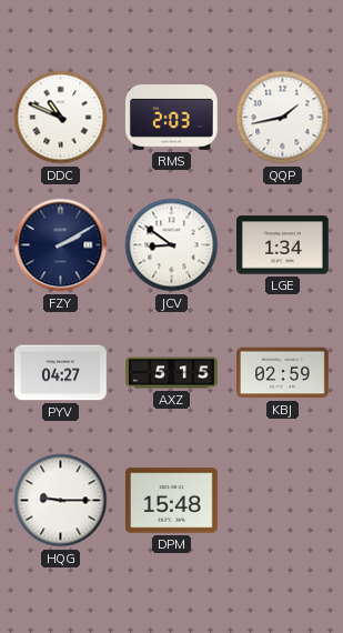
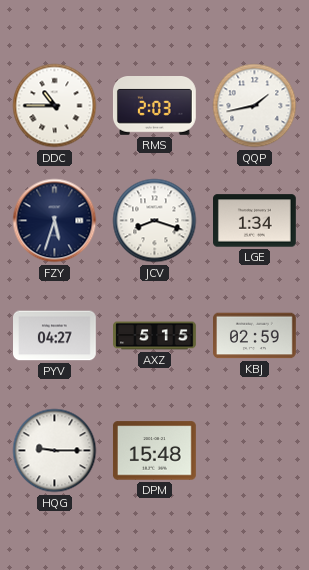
DDC: 10:49 -> 10:45 (55, 106)
FZY: 2:10 -> 5:33 (55, 221)
JCV: 8:51 -> 8:18 (155, 221)
